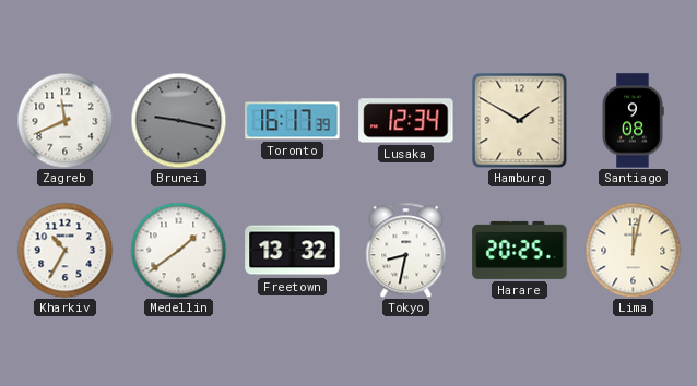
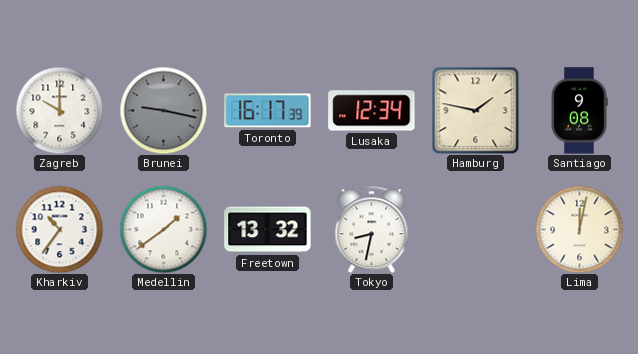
Zagreb: 11:41 -> 10:00 (59, 110)
Hamburg: 1:50 -> 1:47 (475, 110)
Kharkiv: 10:35 -> 10:36 (59, 229)
Harare: 20:25 -> none (520, 250)
